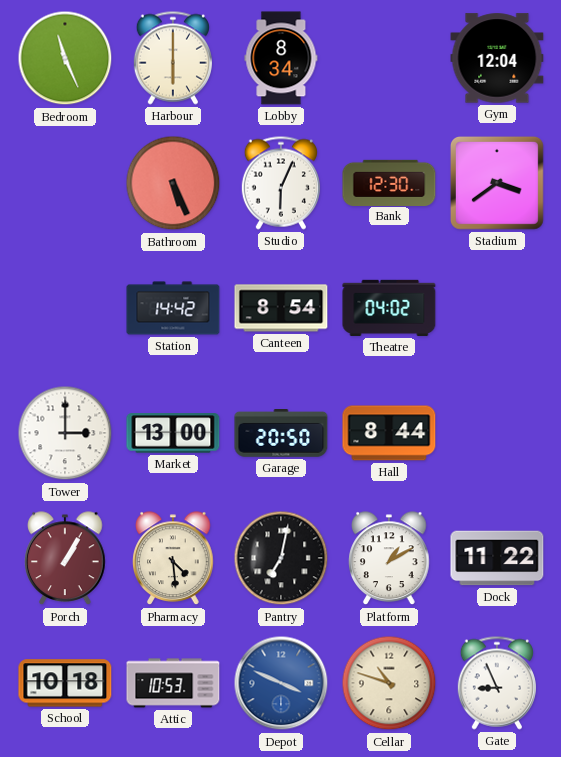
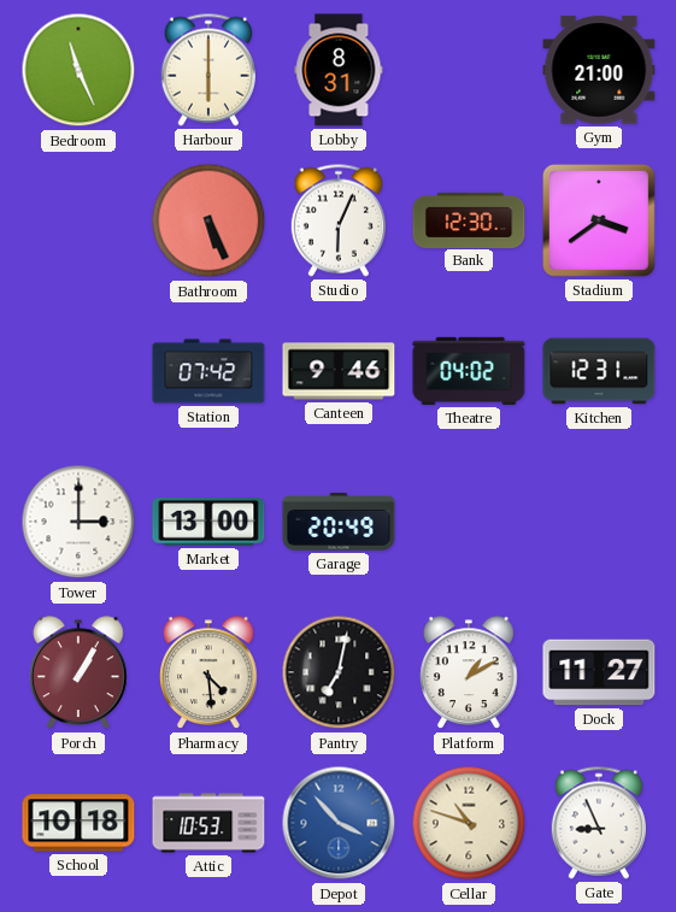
Lobby: 8:34 -> 8:31 (339, 70)
Gym: 12:04 -> 21:00 (599, 70)
Station: 14:42 -> 07:42 (208, 371)
Canteen: 8:54 -> 9:46 (339, 371)
Kitchen: none -> 12:31 (599, 371)
Garage: 20:50 -> 20:49 (339, 523)
Hall: 8:44 -> none (389, 433)
Dock: 11:22 -> 11:27 (599, 672)
Depot: 3:49 -> 3:53 (339, 823)
